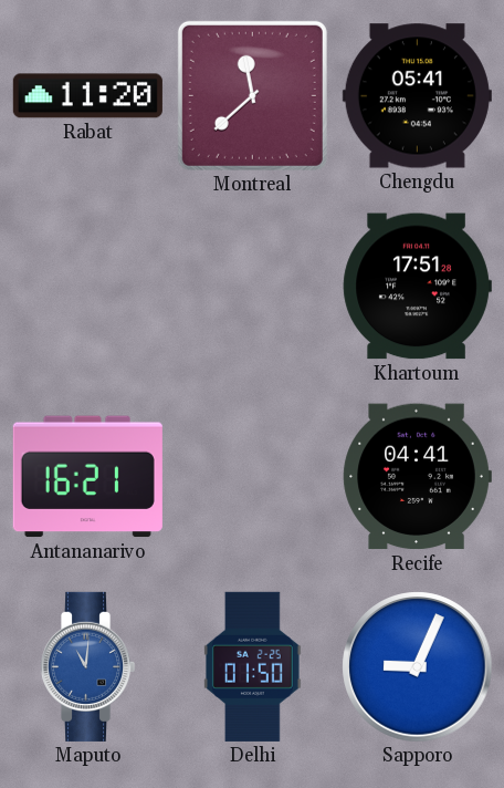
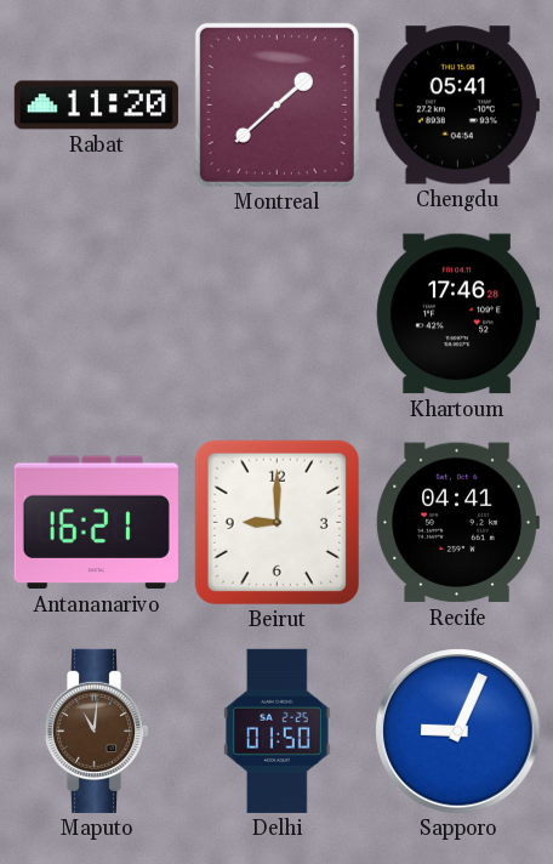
Montreal: 11:38 -> 1:38 (276, 104)
Khartoum: 17:51 -> 17:46 (457, 314)
Beirut: none -> 9:00 (276, 522)
Maputo dial: blue -> brown (96, 731)
